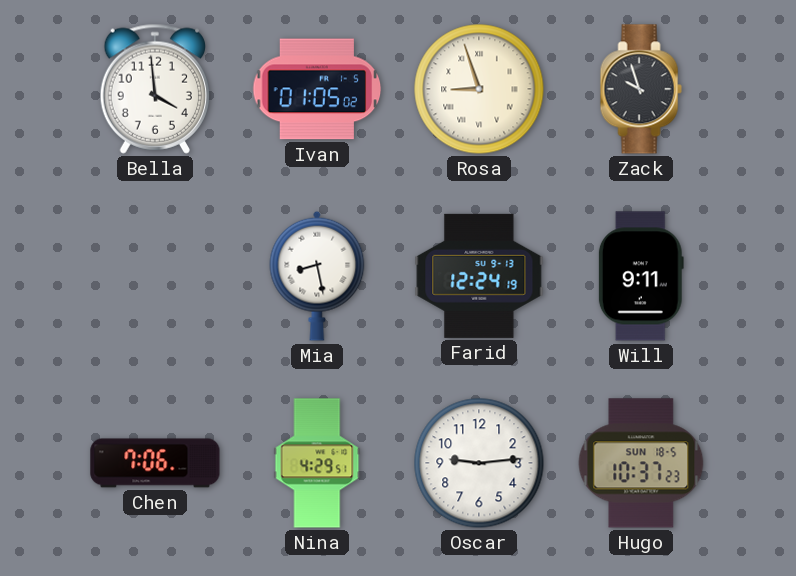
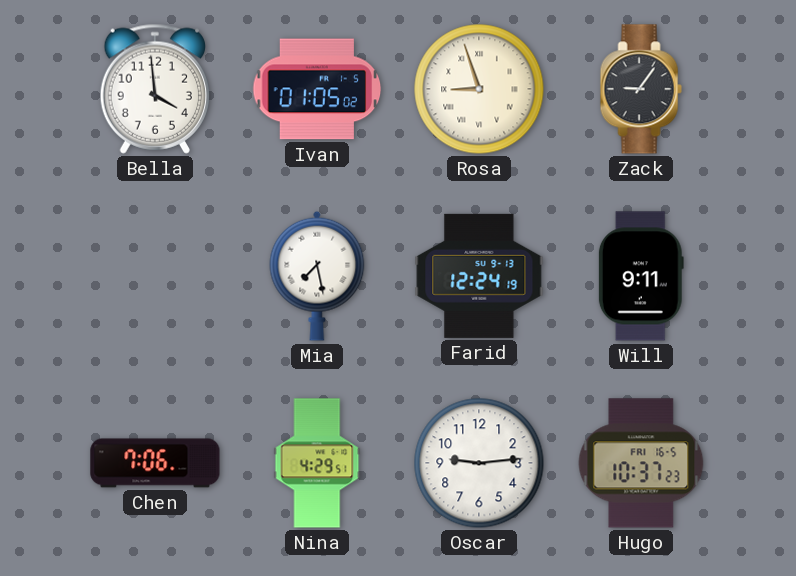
Zack: 9:57 -> 9:06 (641, 89)
Mia: 8:28 -> 7:28 (317, 276)
Hugo date: SUN 18-5 -> FRI 16-5 (641, 463)
